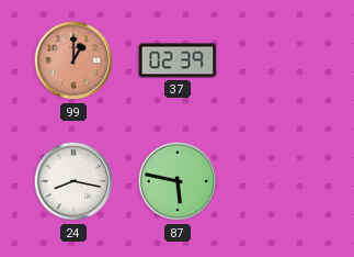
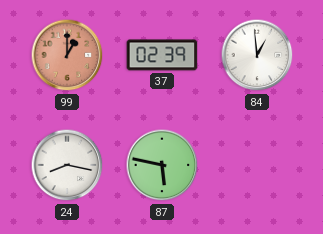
84: none -> 12:59 (257, 55)
